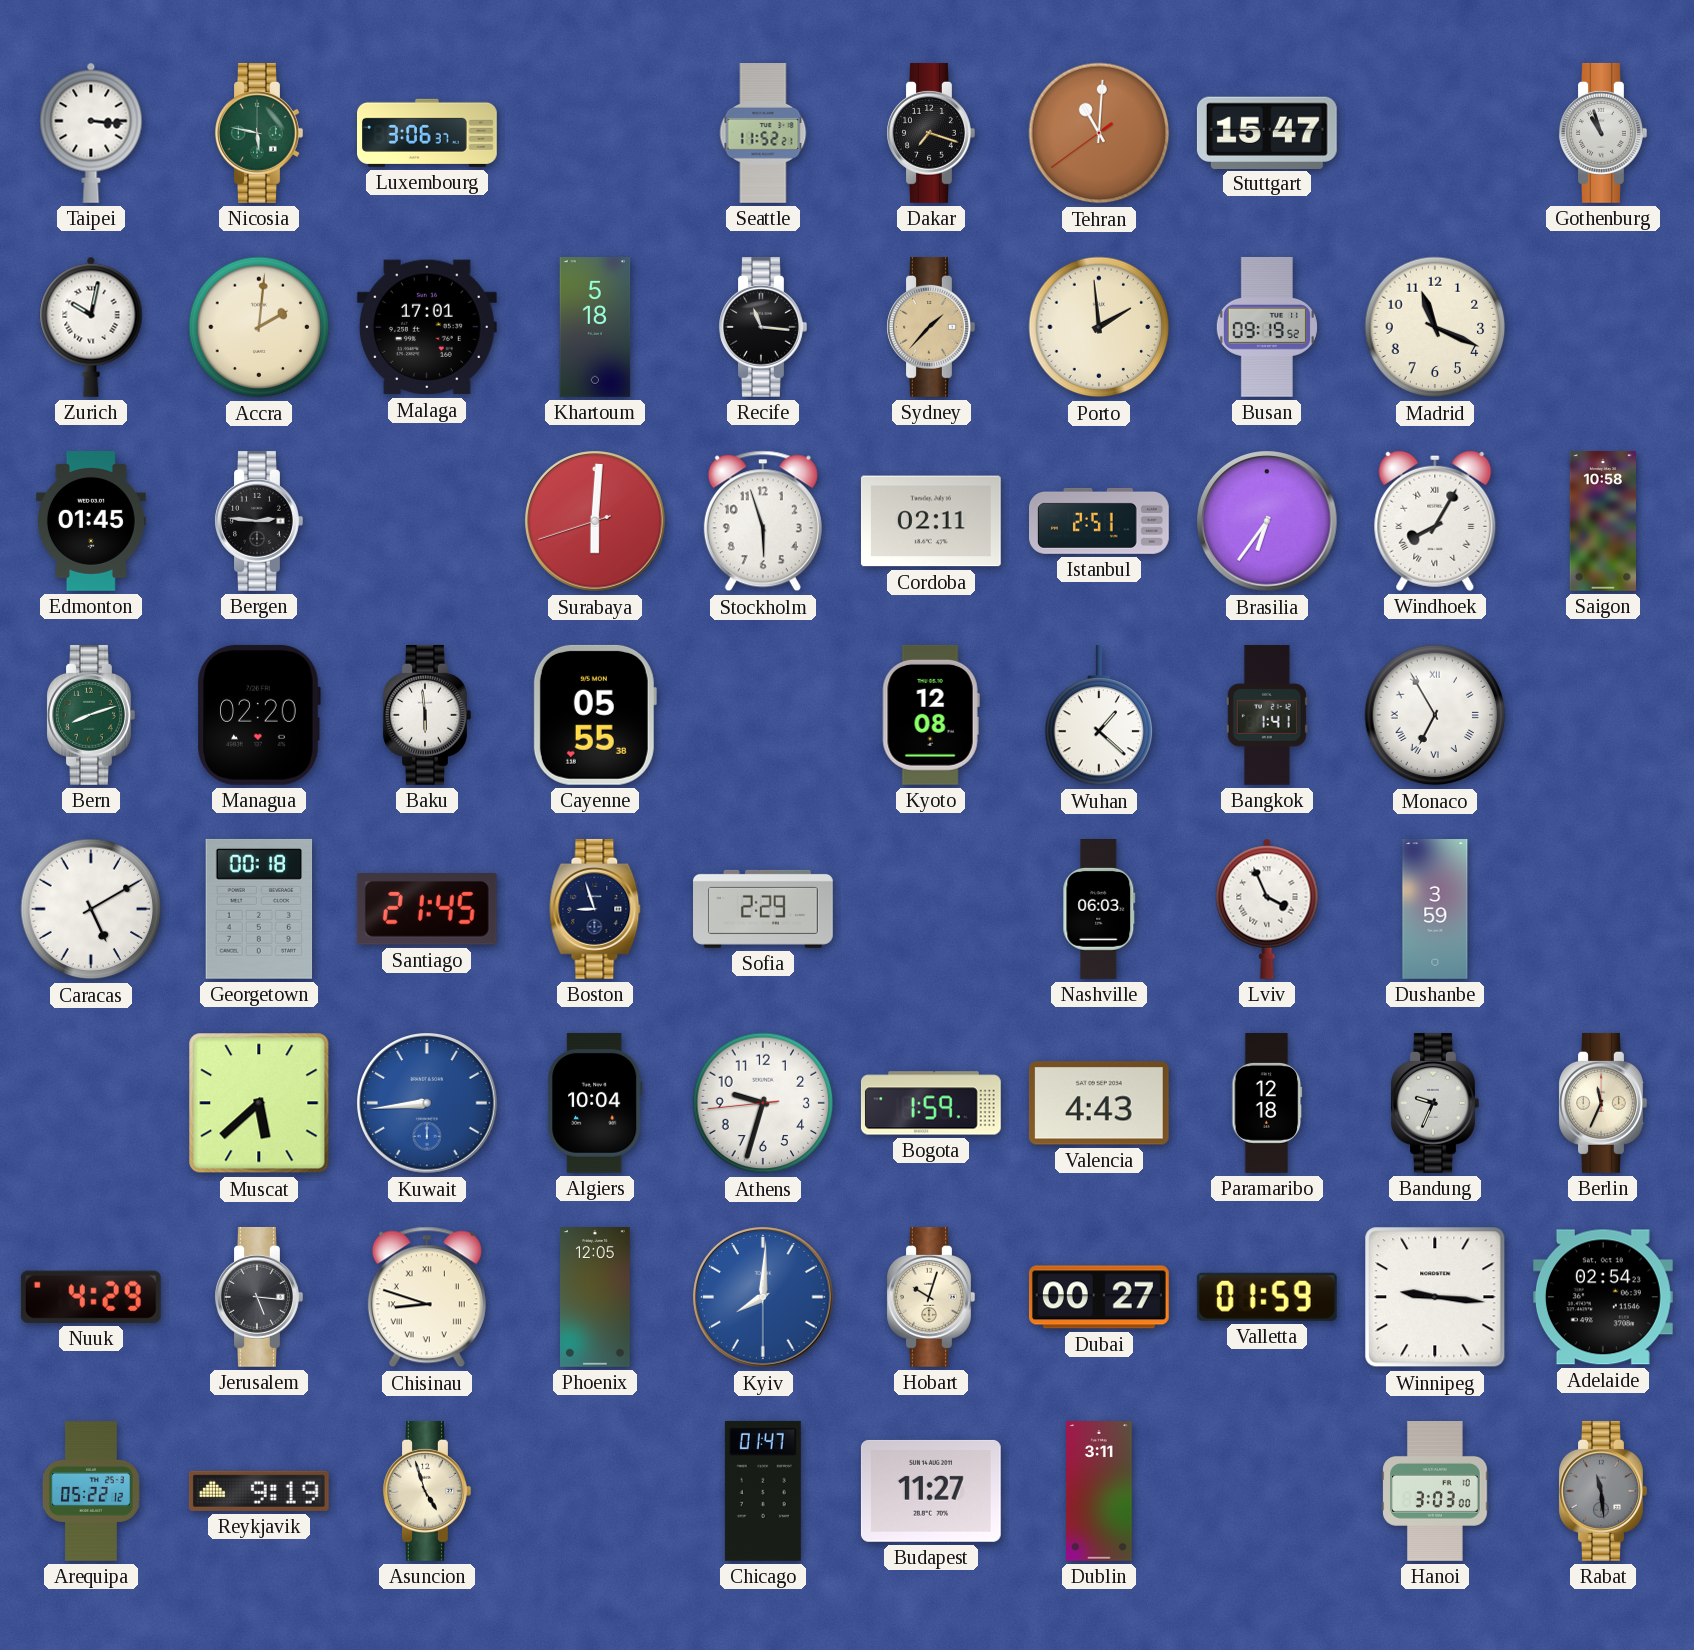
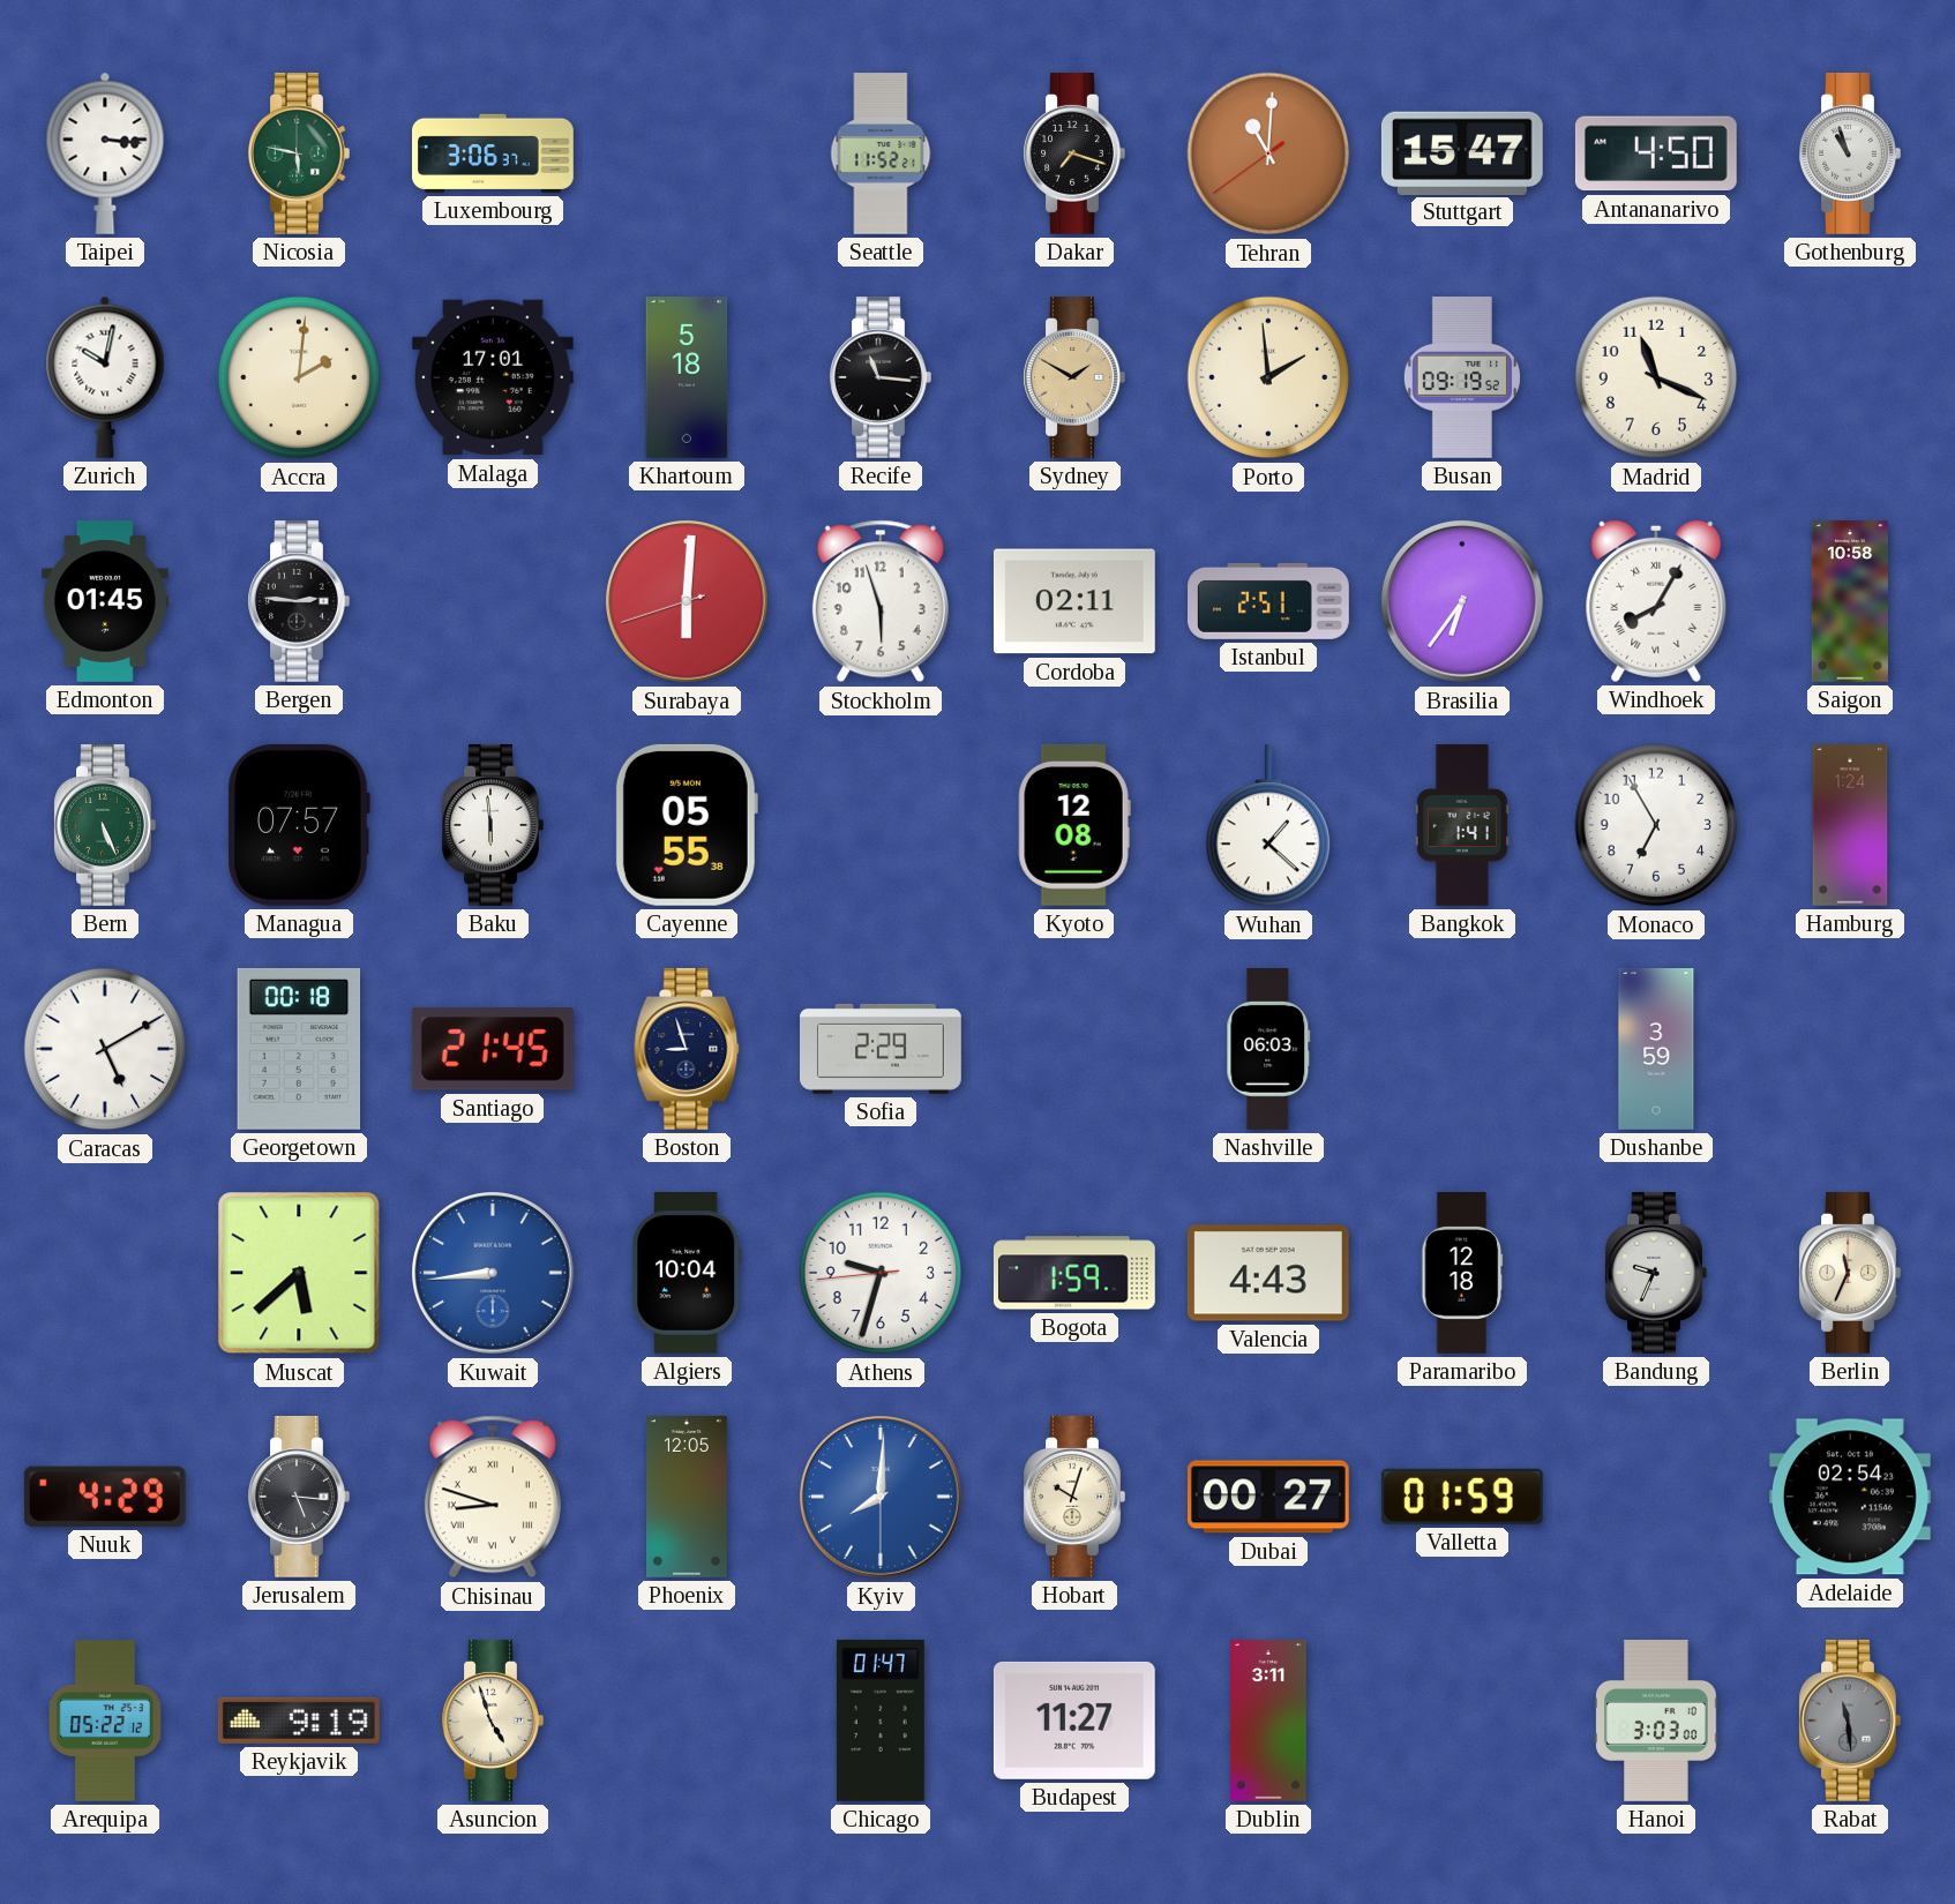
Antananarivo: none -> 4:50 (1656, 153)
Sydney: 1:37 -> 1:50 (1074, 377)
Bern: 8:12 -> 5:26 (105, 825)
Managua: 02:20 -> 07:57 (299, 825)
Monaco numerals: Roman -> Arabic (1656, 825)
Hamburg: none -> 1:24 (1850, 826)
Lviv: 3:56 -> none (1267, 909)
Winnipeg: 9:16 -> none (1435, 1297)
